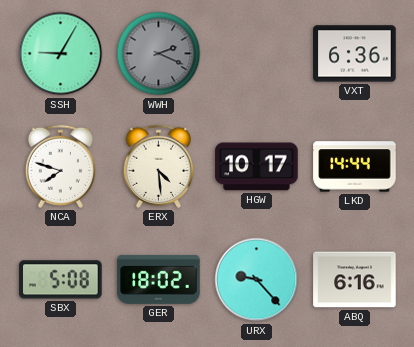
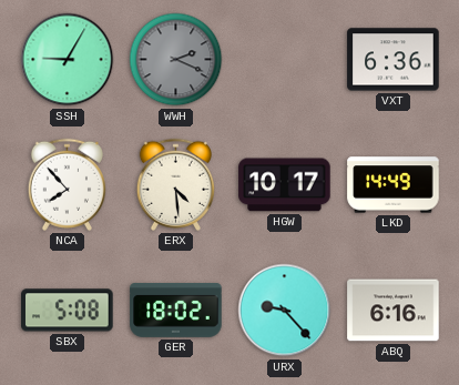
NCA: 7:48 -> 7:53 (67, 184)
LKD: 14:44 -> 14:49 (394, 185)
